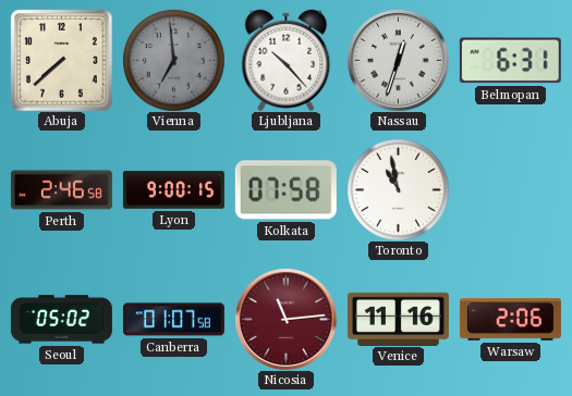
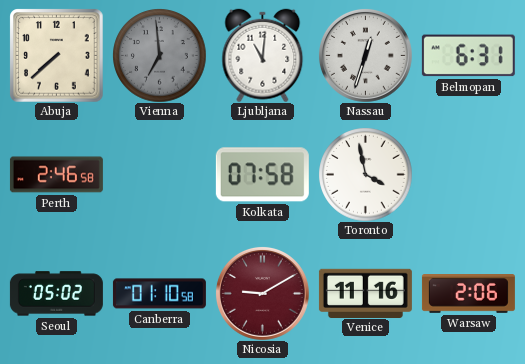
Ljubljana: 10:23 -> 11:01 (263, 55)
Lyon: 9:00 -> none (173, 190)
Toronto: 10:58 -> 3:58 (365, 174)
Canberra: 01:07 -> 01:10 (159, 294)
Nicosia: 11:14 -> 9:10 (262, 293)
